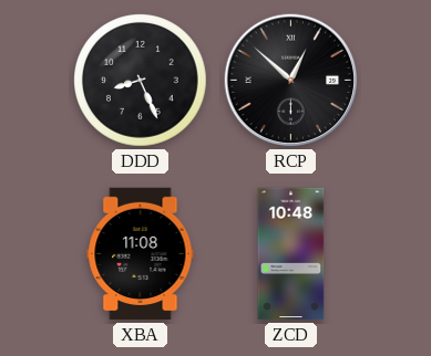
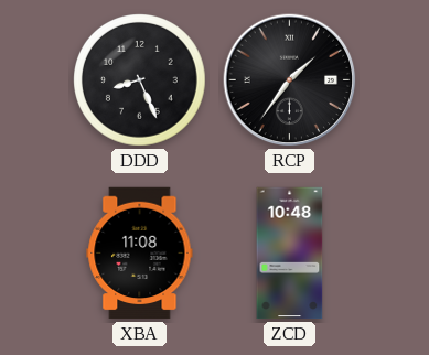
RCP: 12:52 -> 1:36 (290, 80)
